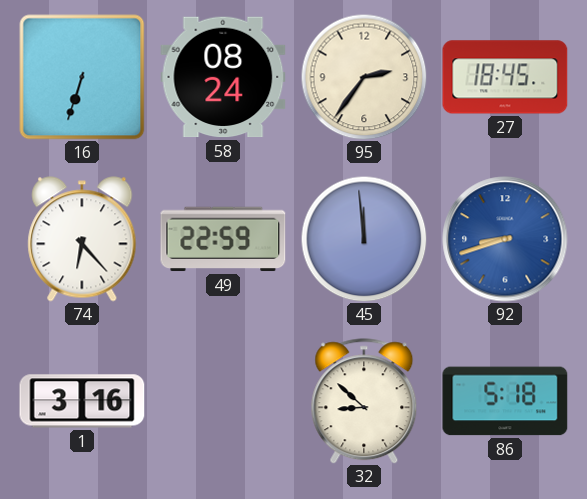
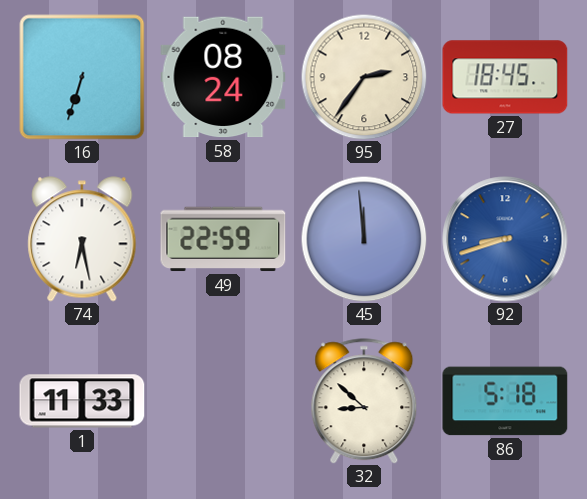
74: 6:23 -> 6:28 (82, 239)
1: 3:16 -> 11:33 (82, 401)
